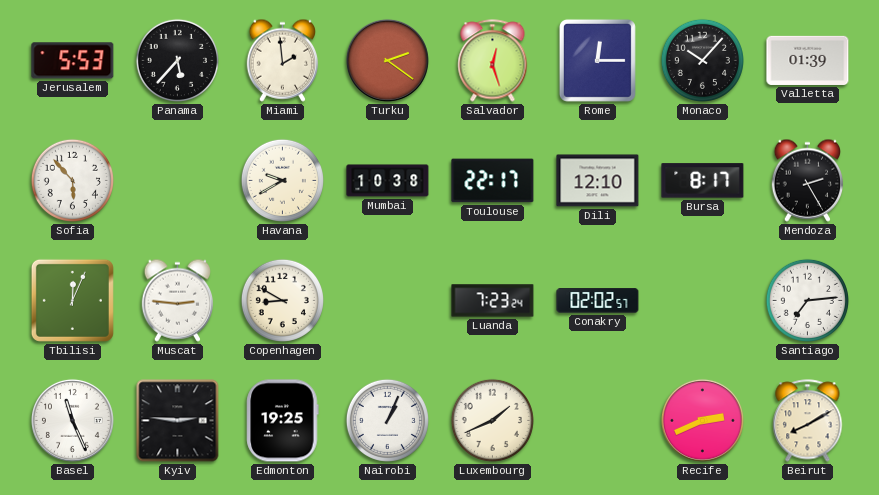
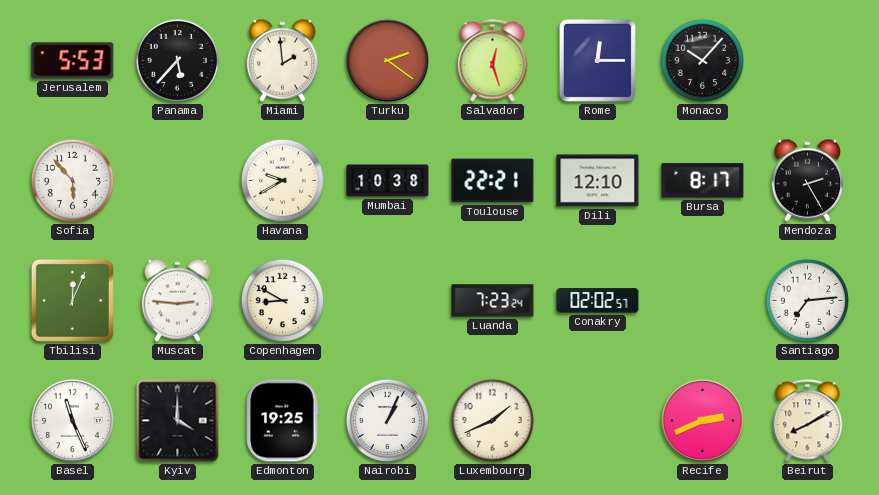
Valletta: 01:39 -> none (808, 60)
Toulouse: 22:17 -> 22:21 (493, 181)
Kyiv: 2:46 -> 4:00 (178, 421)
